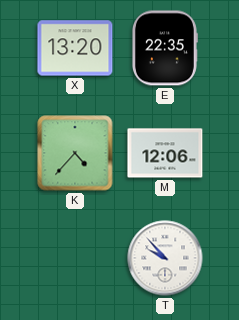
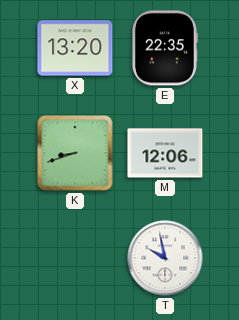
K: 4:37 -> 8:42 (75, 153)
T: 9:53 -> 9:58 (165, 258)
